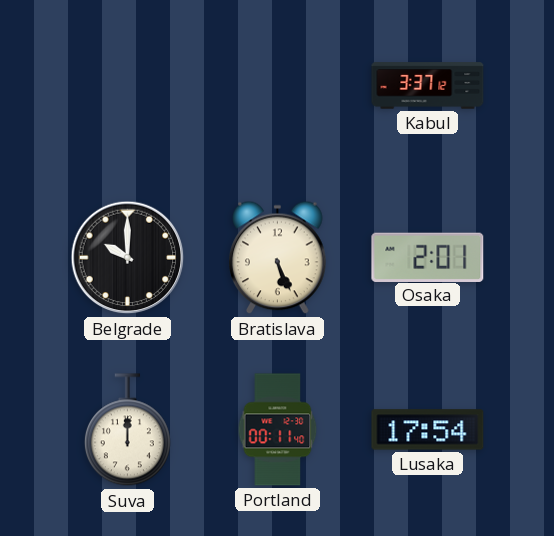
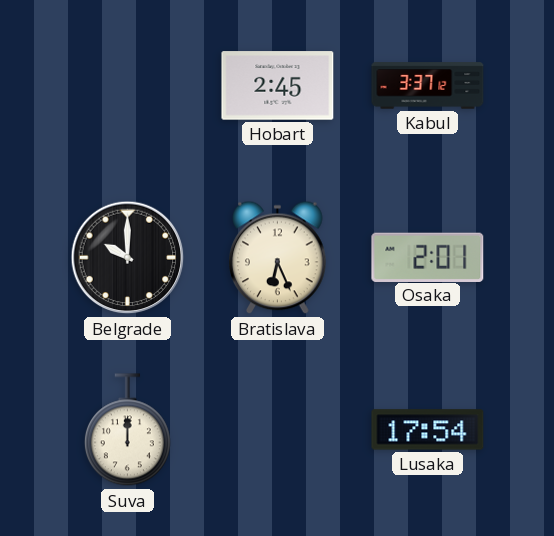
Hobart: none -> 2:45 (278, 86)
Bratislava: 5:26 -> 6:26 (278, 258)
Portland: 00:11 -> none (278, 430)
